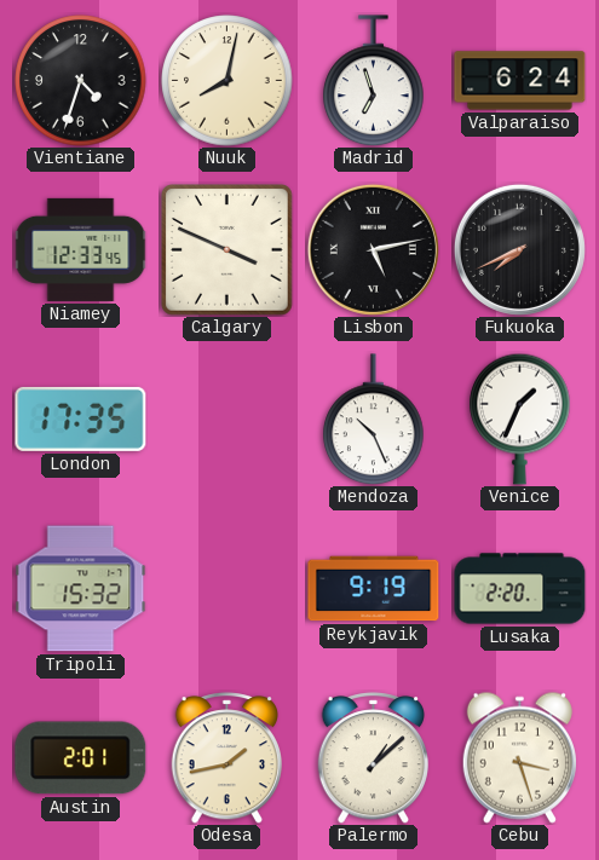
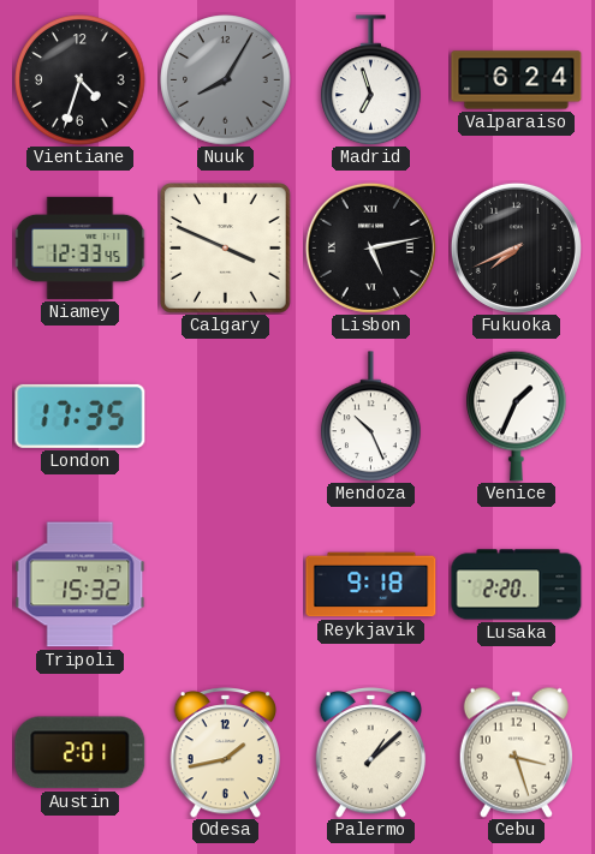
Nuuk: 8:02 -> 8:05 (226, 80)
Nuuk dial: cream -> grey (226, 80)
Reykjavik: 9:19 -> 9:18 (371, 585)
